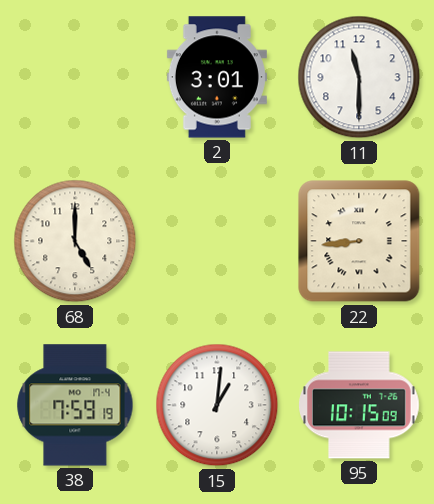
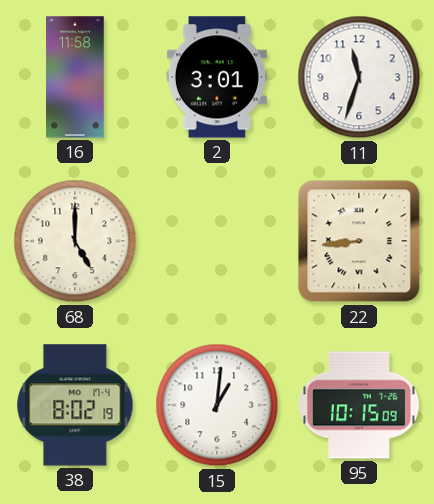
16: none -> 11:58 (75, 77)
11: 11:30 -> 11:33 (359, 77)
38: 7:59 -> 8:02 (75, 405)
